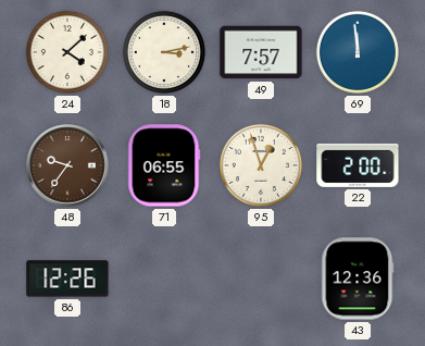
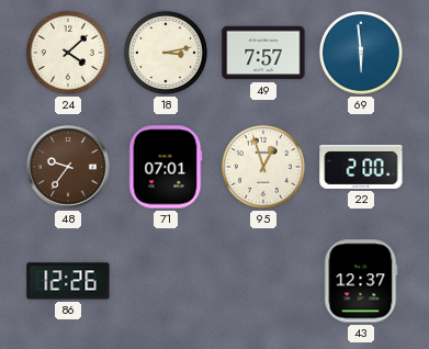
69: 11:59 -> 5:59 (361, 53)
71: 06:55 -> 07:01 (166, 167)
43: 12:36 -> 12:37 (361, 281)
